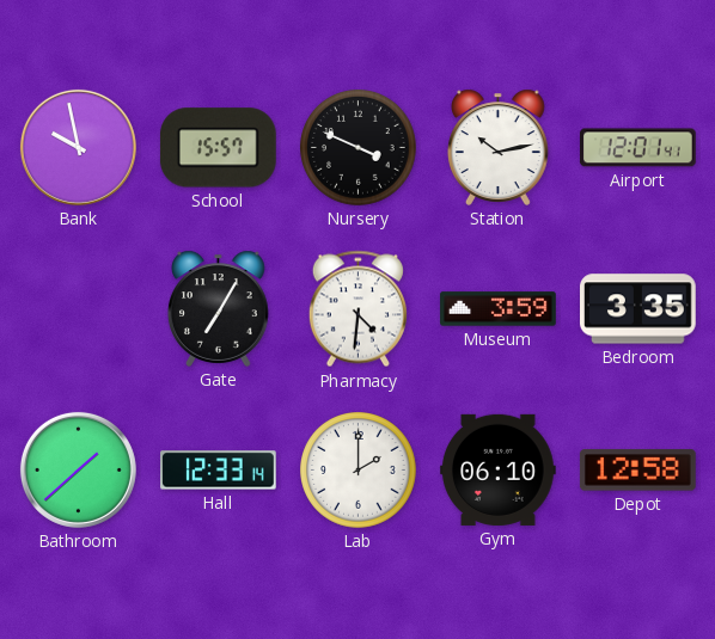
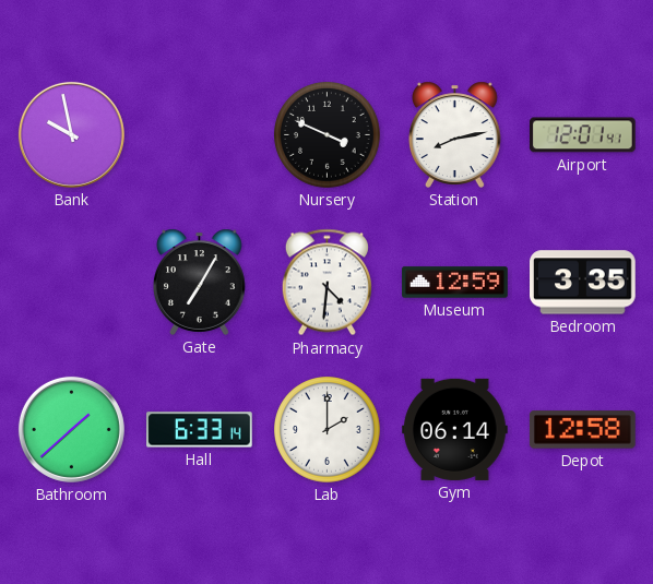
School: 15:57 -> none (218, 148)
Station: 10:13 -> 8:13 (454, 134)
Museum: 3:59 -> 12:59 (455, 283)
Hall: 12:33 -> 6:33 (200, 430)
Gym: 06:10 -> 06:14 (455, 429)
